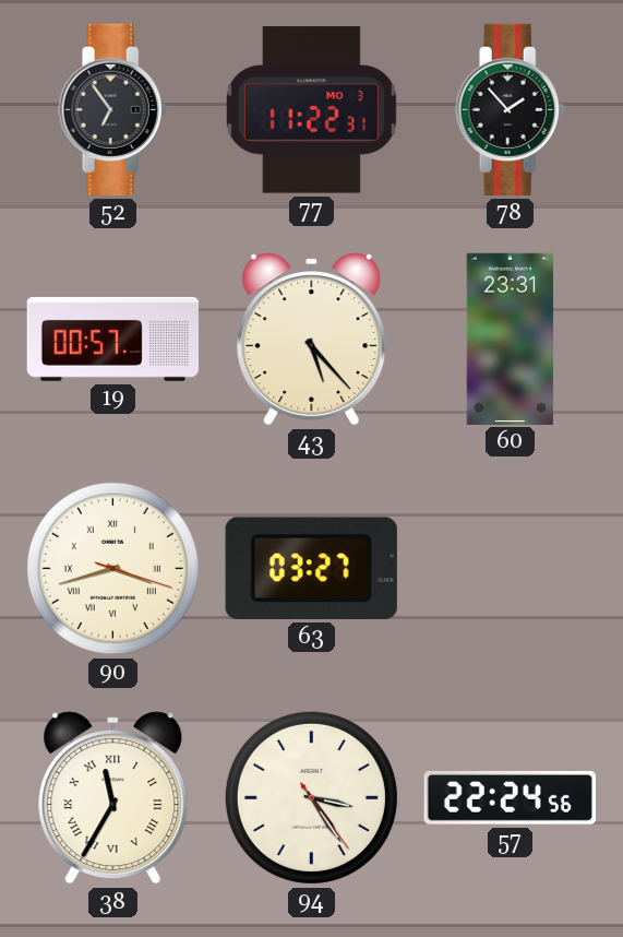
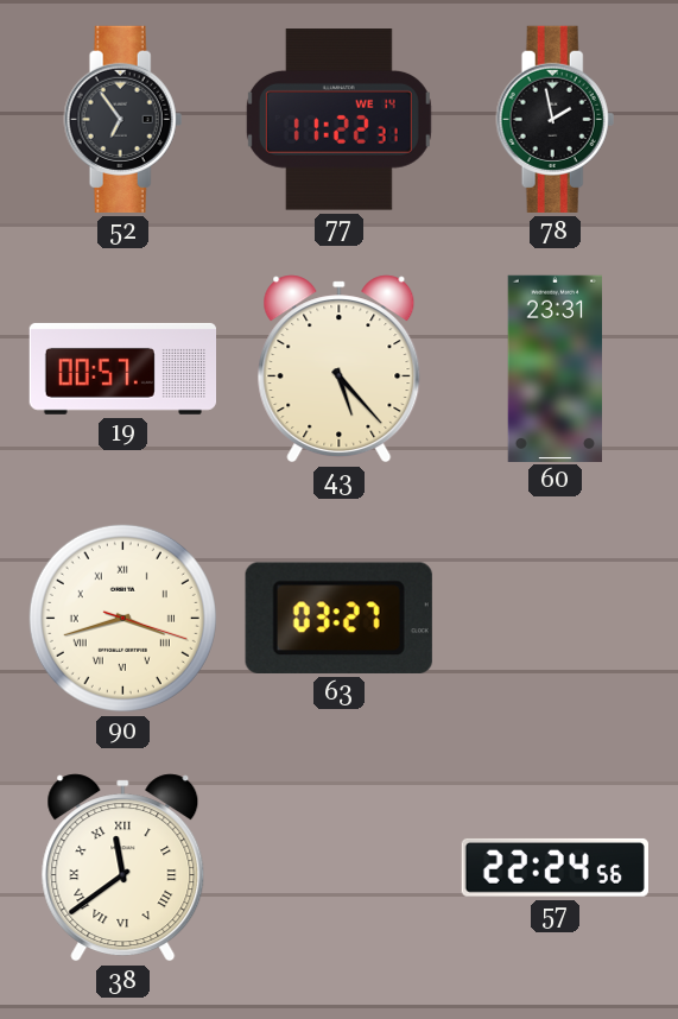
77 date: MO 3 -> WE 14 (338, 120)
78: 1:53 -> 1:58 (556, 119)
38: 11:35 -> 11:39 (123, 868)
94: 3:24 -> none (311, 797)
